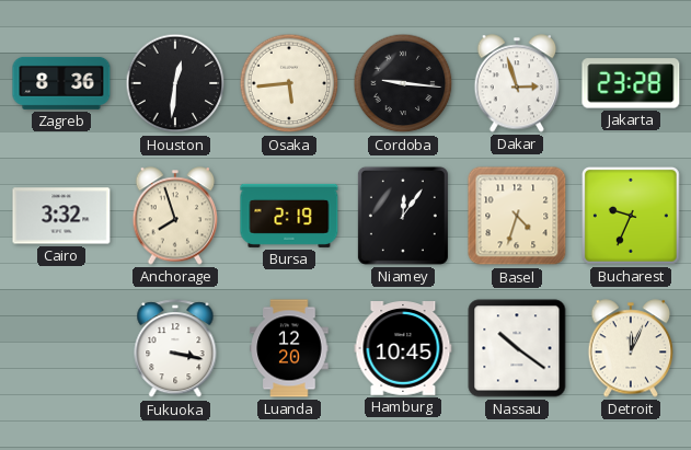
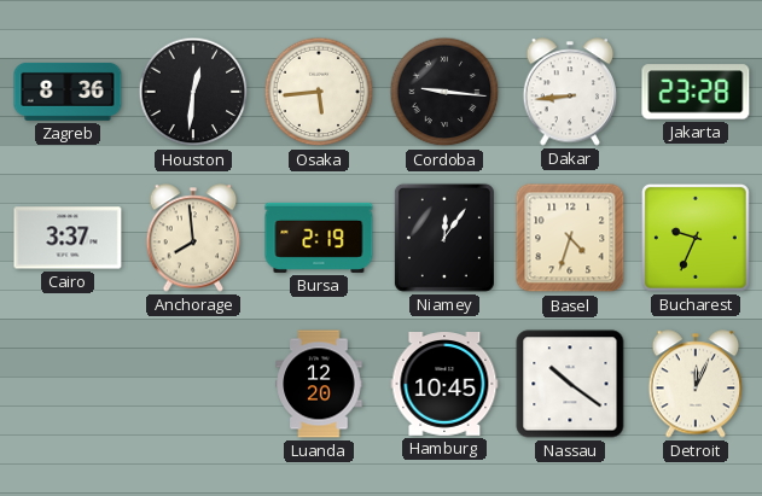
Dakar: 2:57 -> 8:44 (570, 92)
Cairo: 3:32 -> 3:37 (68, 238)
Anchorage: 7:57 -> 7:59 (193, 238)
Fukuoka: 3:17 -> none (175, 349)
